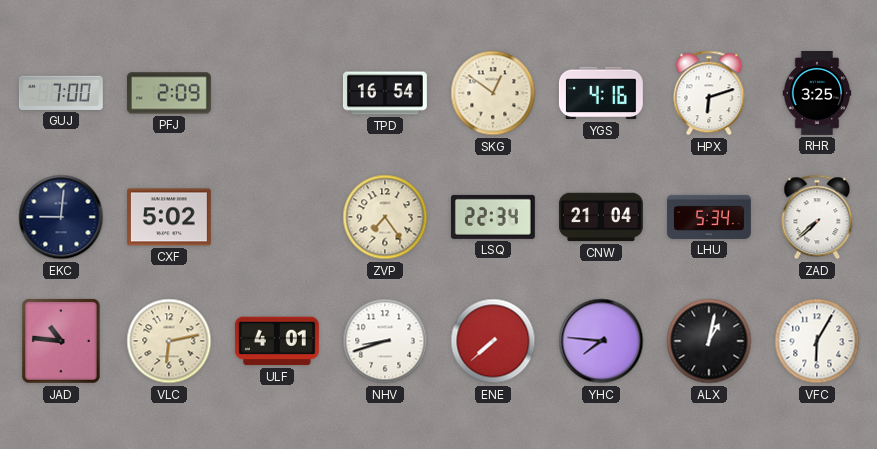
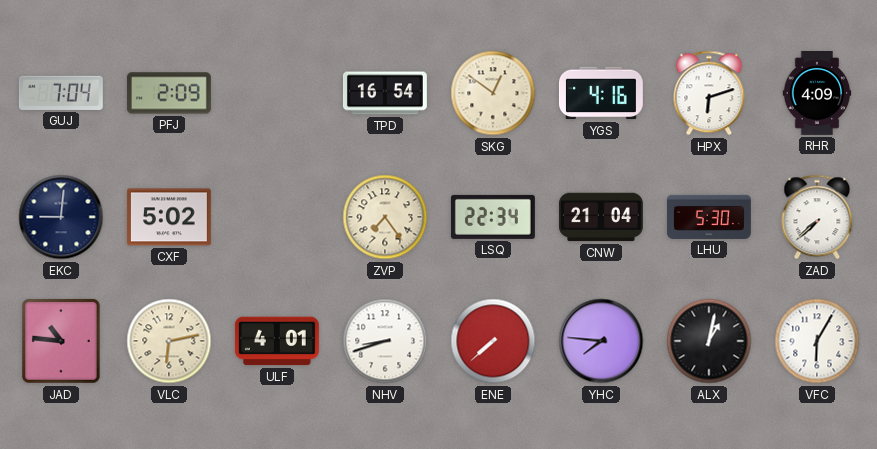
GUJ: 7:00 -> 7:04 (61, 93)
RHR: 3:25 -> 4:09 (817, 94)
LHU: 5:34 -> 5:30 (709, 217)
